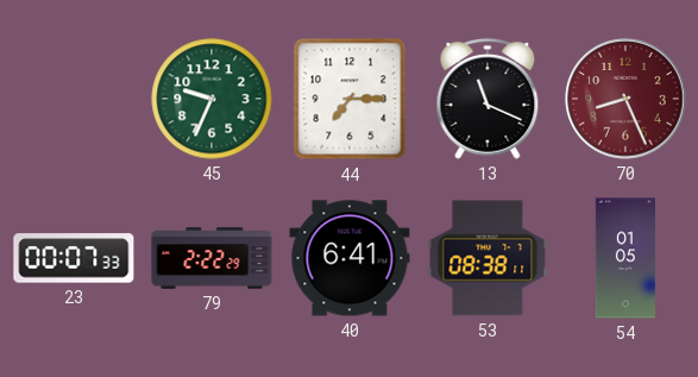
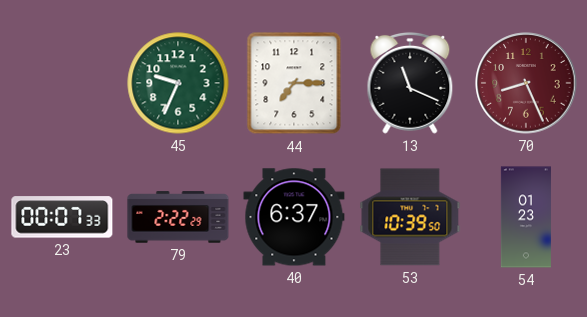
40: 6:41 -> 6:37 (294, 217)
53: 08:38 -> 10:39 (410, 217)
54: 01:05 -> 01:23 (526, 217)
